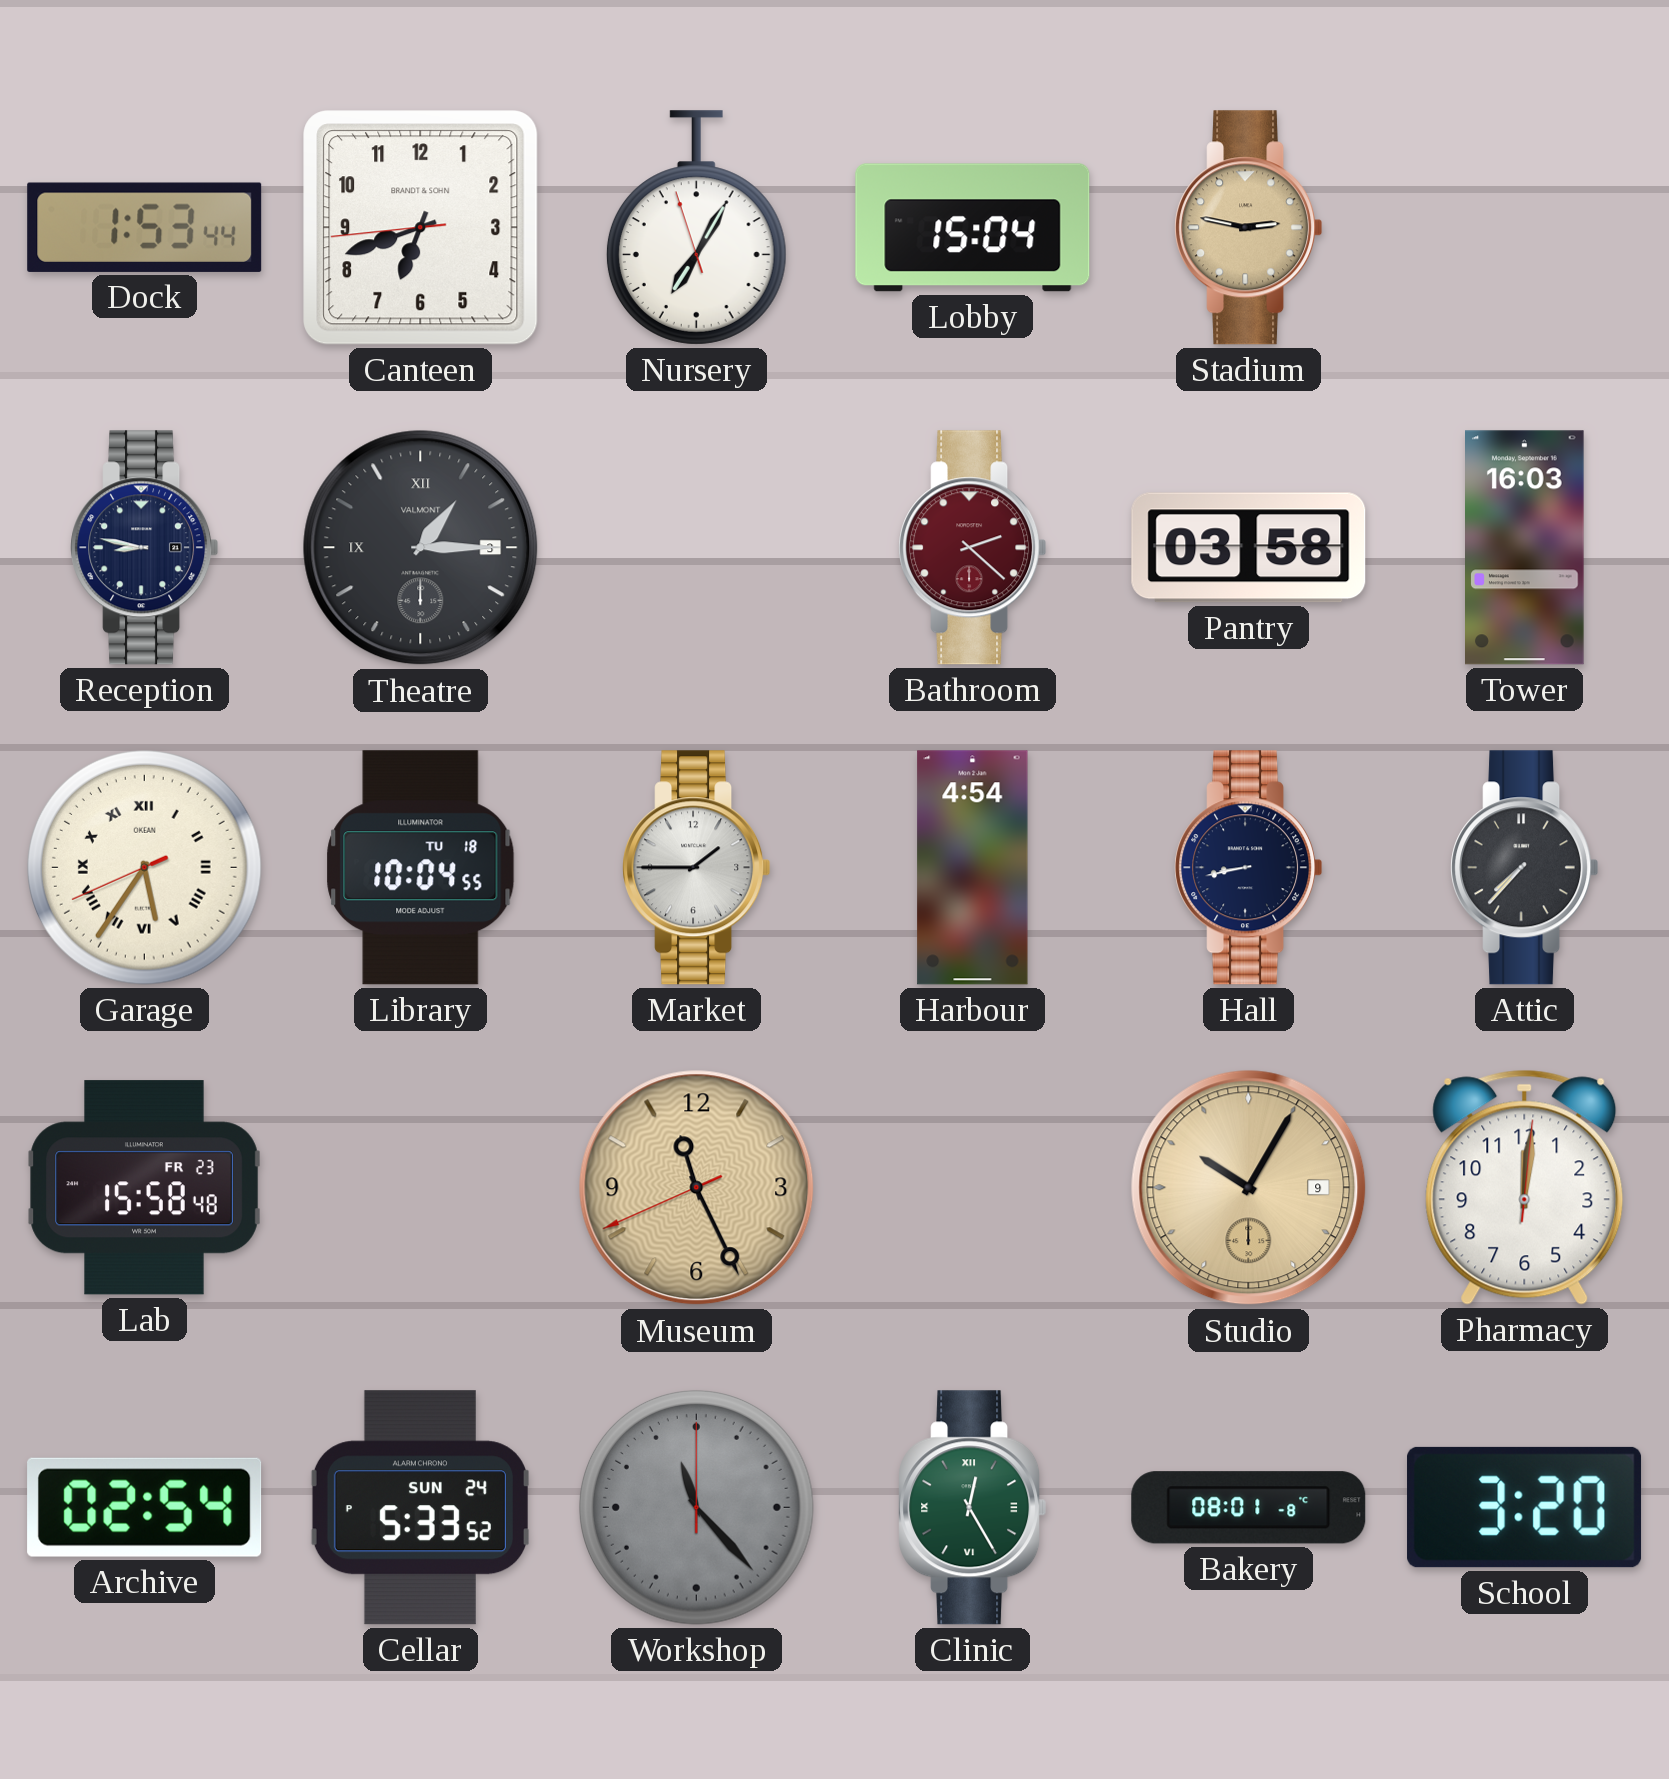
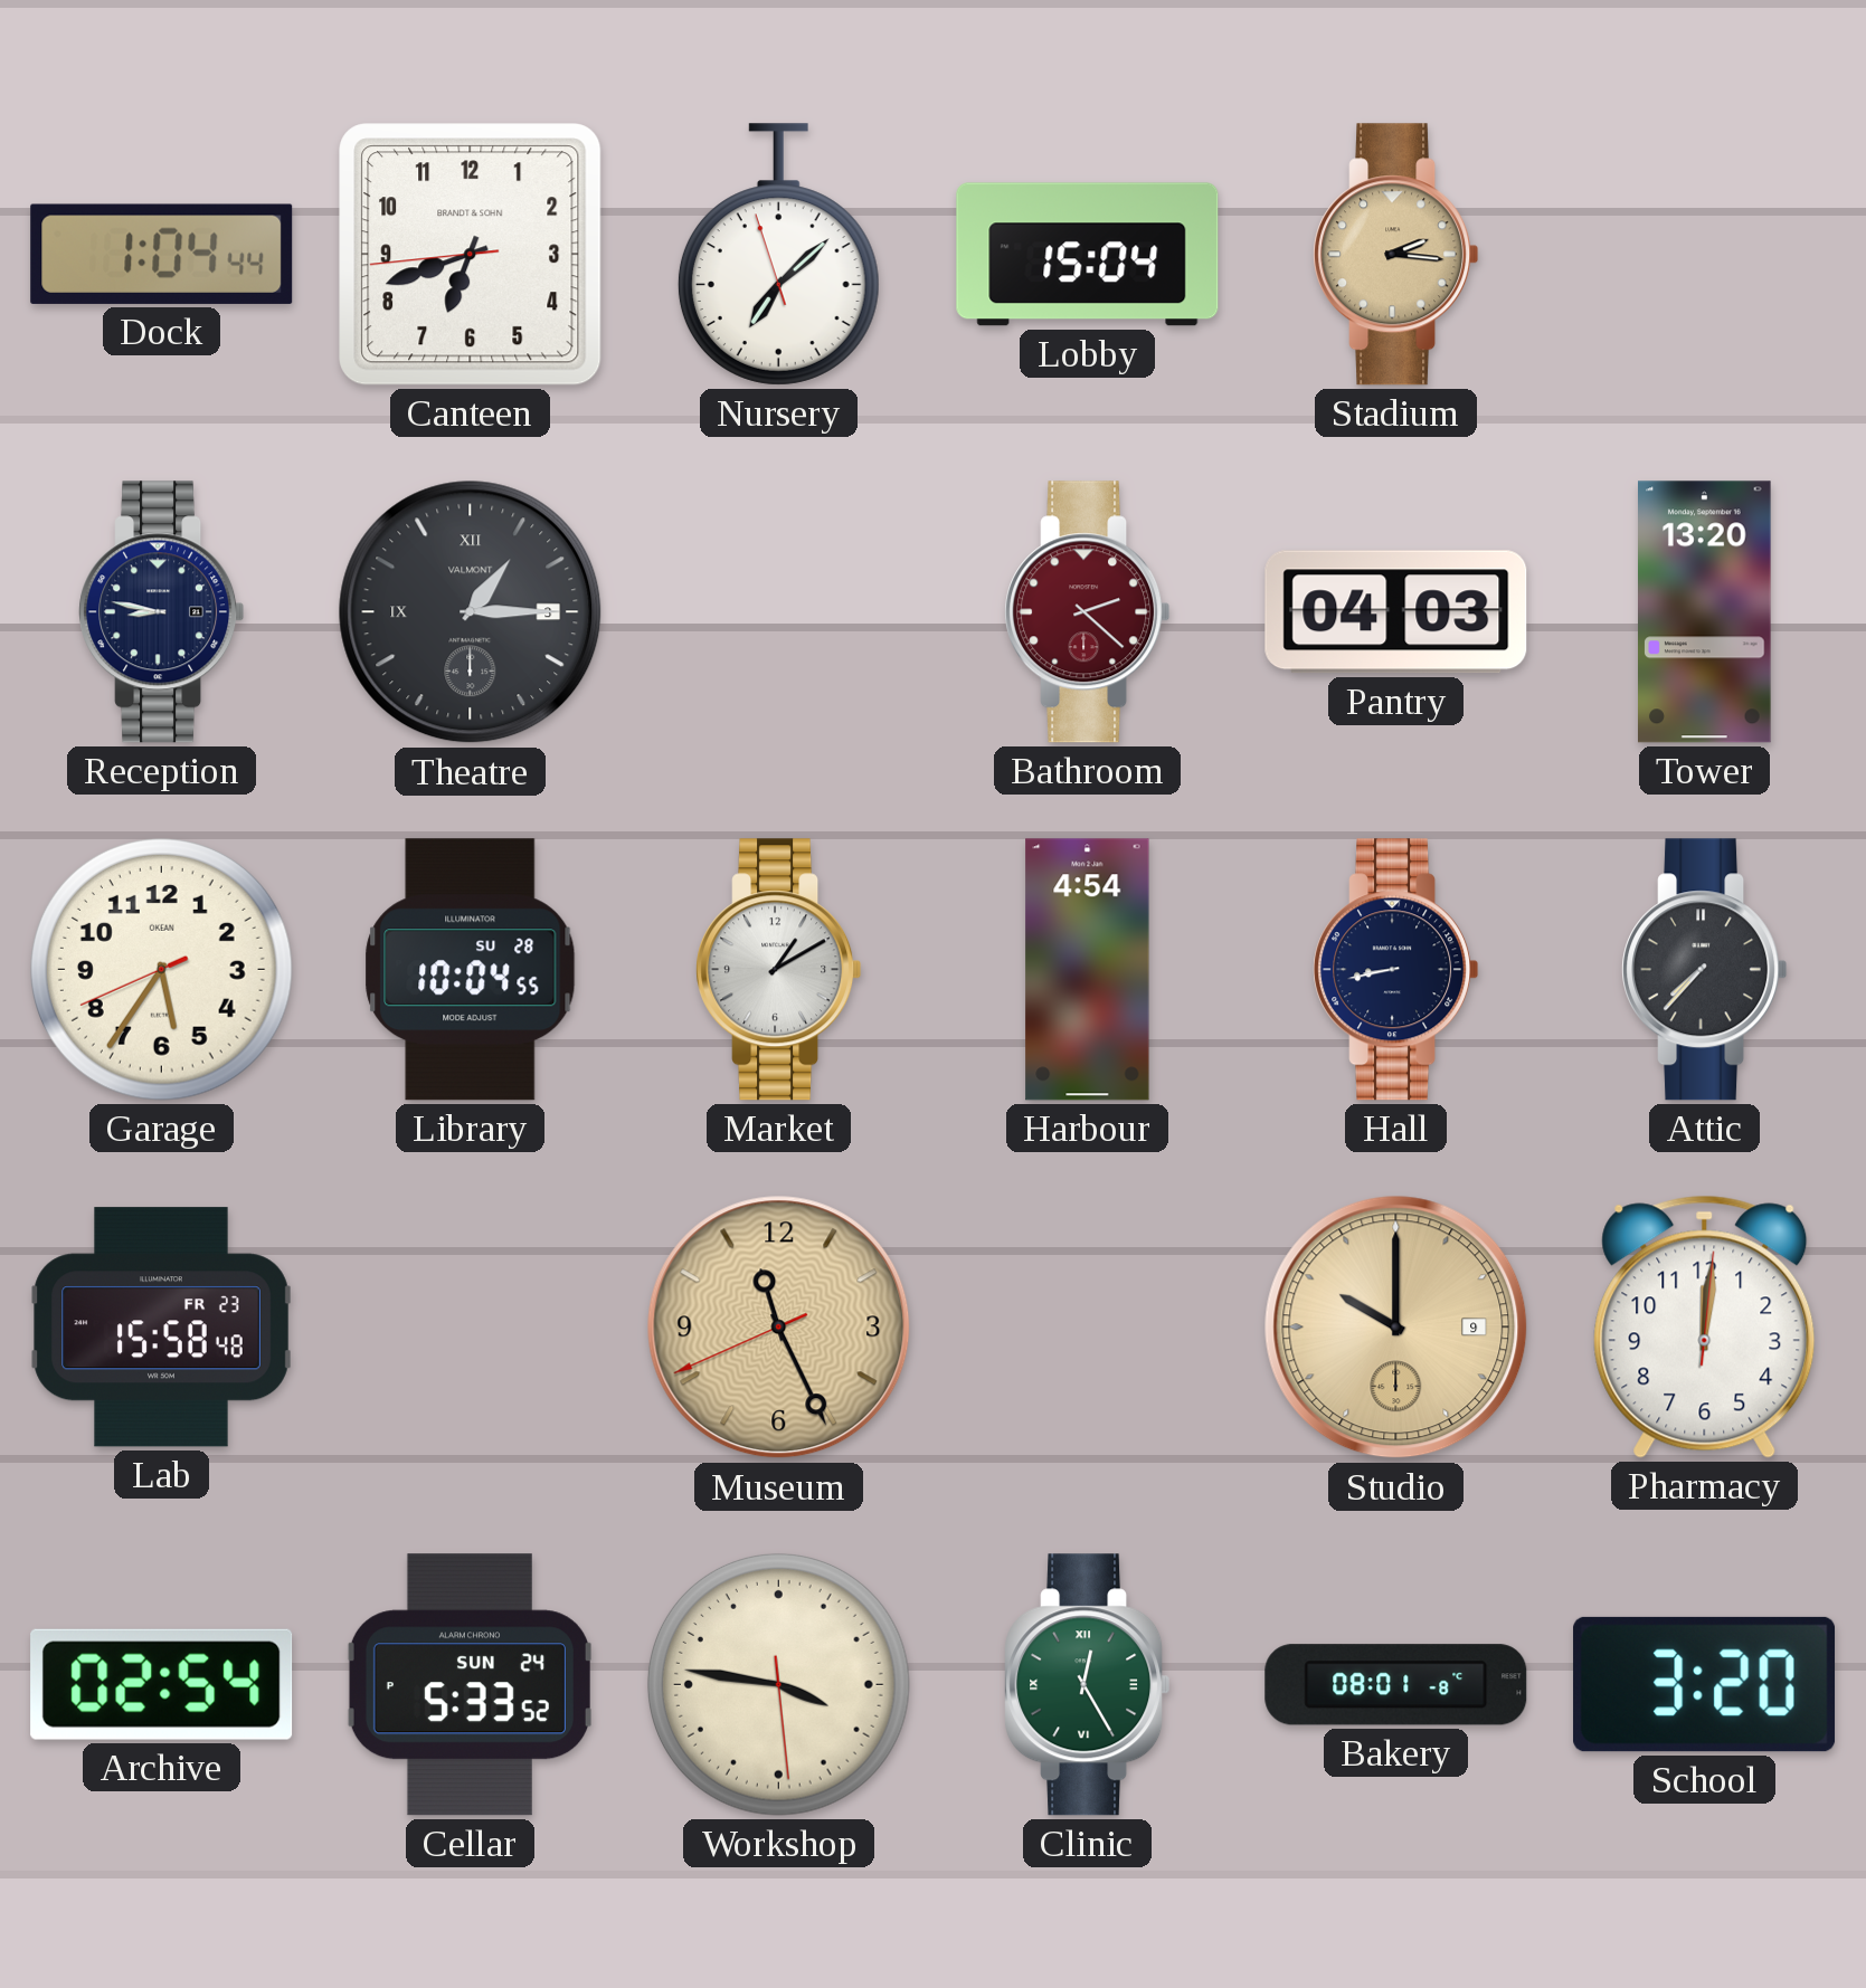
Dock: 1:53 -> 1:04 (162, 254)
Nursery: 7:04 -> 7:07 (778, 255)
Stadium: 2:47 -> 2:16 (1396, 255)
Pantry: 03:58 -> 04:03 (1396, 612)
Tower: 16:03 -> 13:20 (1705, 612)
Garage numerals: Roman -> Arabic (161, 969)
Library date: TU 18 -> SU 28 (471, 970)
Market: 1:45 -> 1:10 (779, 970)
Studio: 10:05 -> 10:00 (1396, 1328)
Workshop: 11:23 -> 3:46 (778, 1684)
Workshop dial: grey -> cream (778, 1684)
